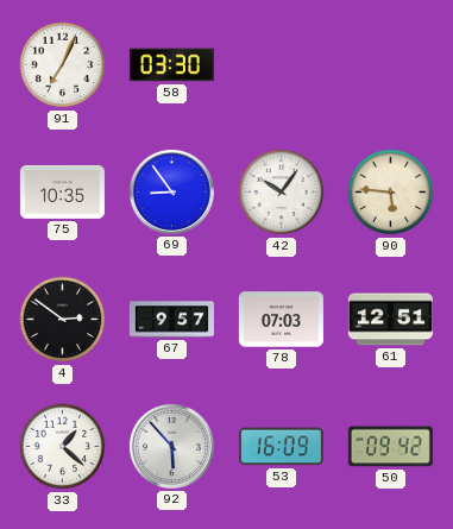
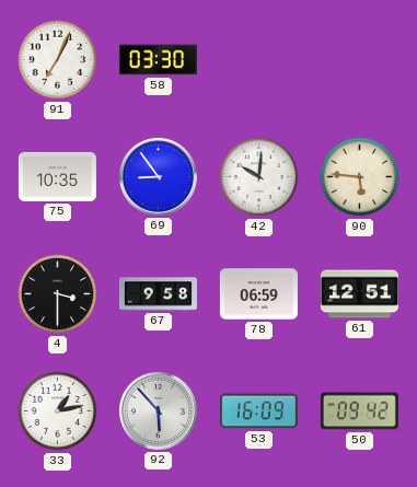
42: 10:06 -> 10:01 (259, 177)
4: 2:51 -> 3:30 (58, 294)
67: 9:57 -> 9:58 (158, 294)
78: 07:03 -> 06:59 (258, 294)
33: 1:22 -> 1:13 (58, 411)
